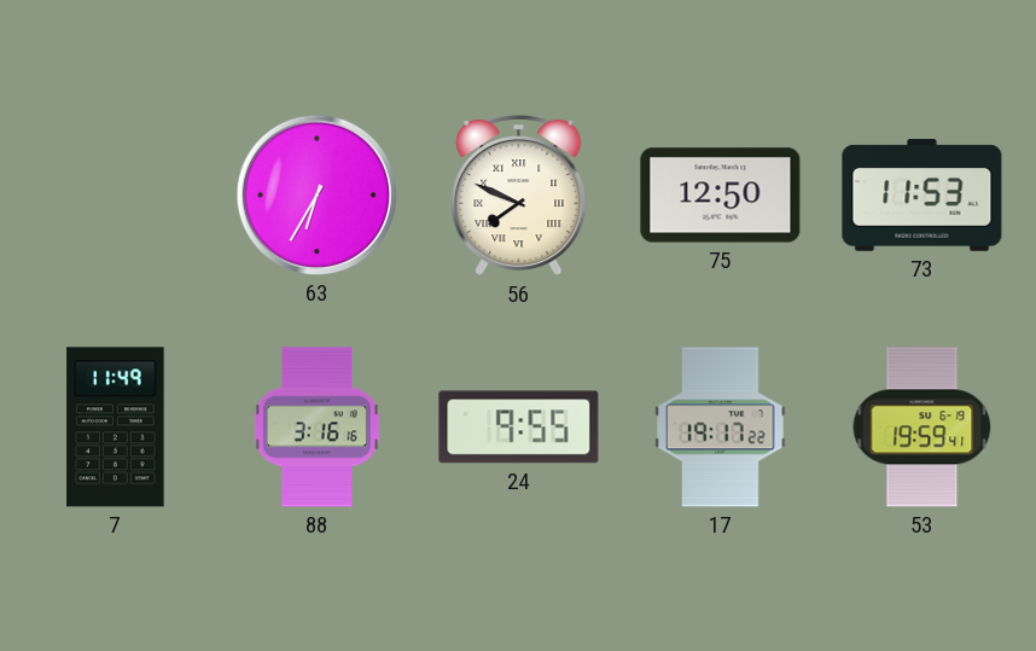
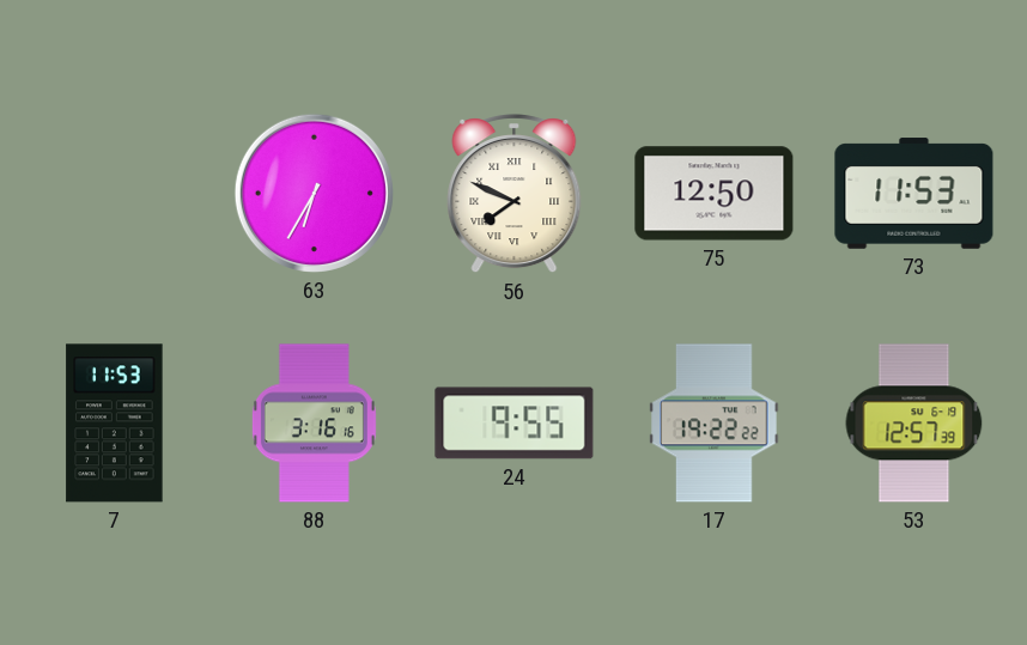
7: 11:49 -> 11:53 (115, 424)
17: 19:17 -> 19:22 (715, 424)
53: 19:59 -> 12:57 (914, 424)
